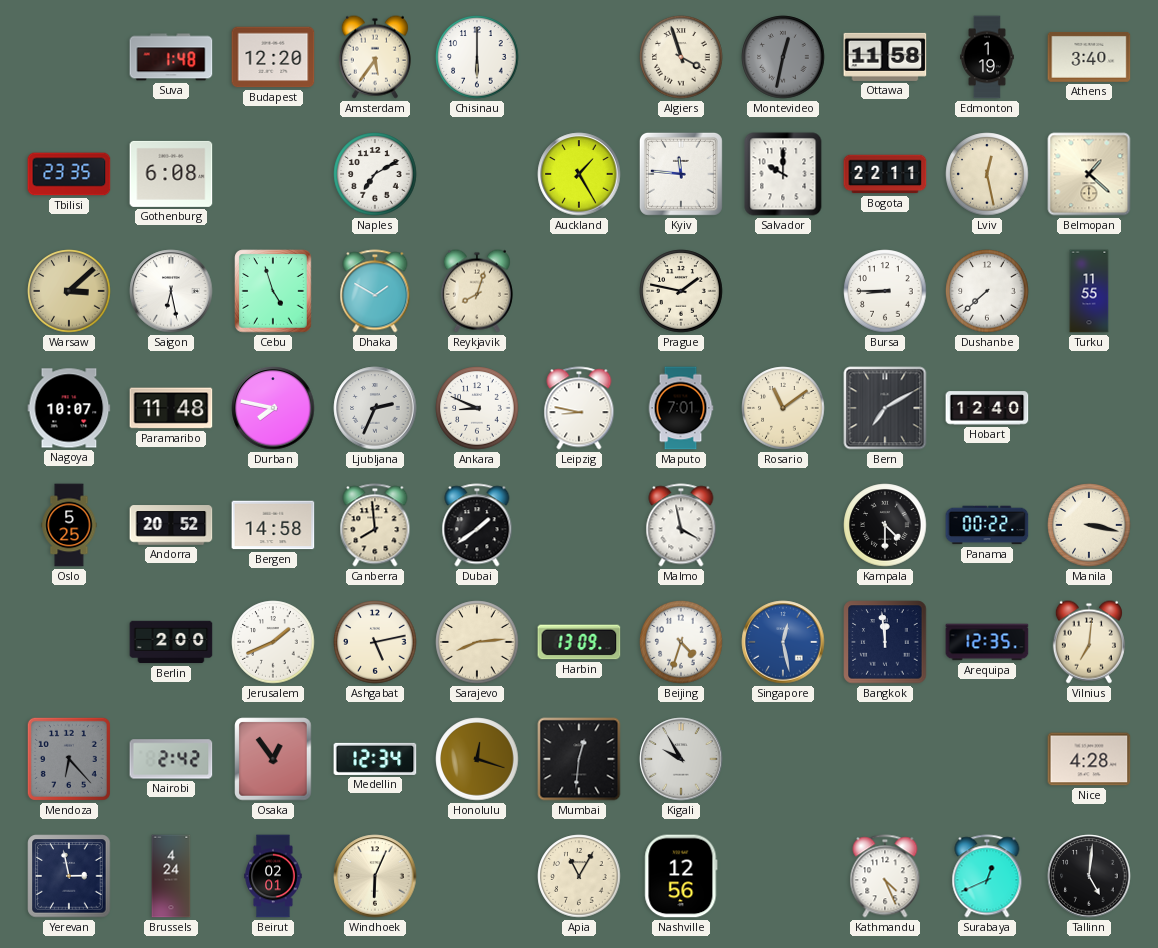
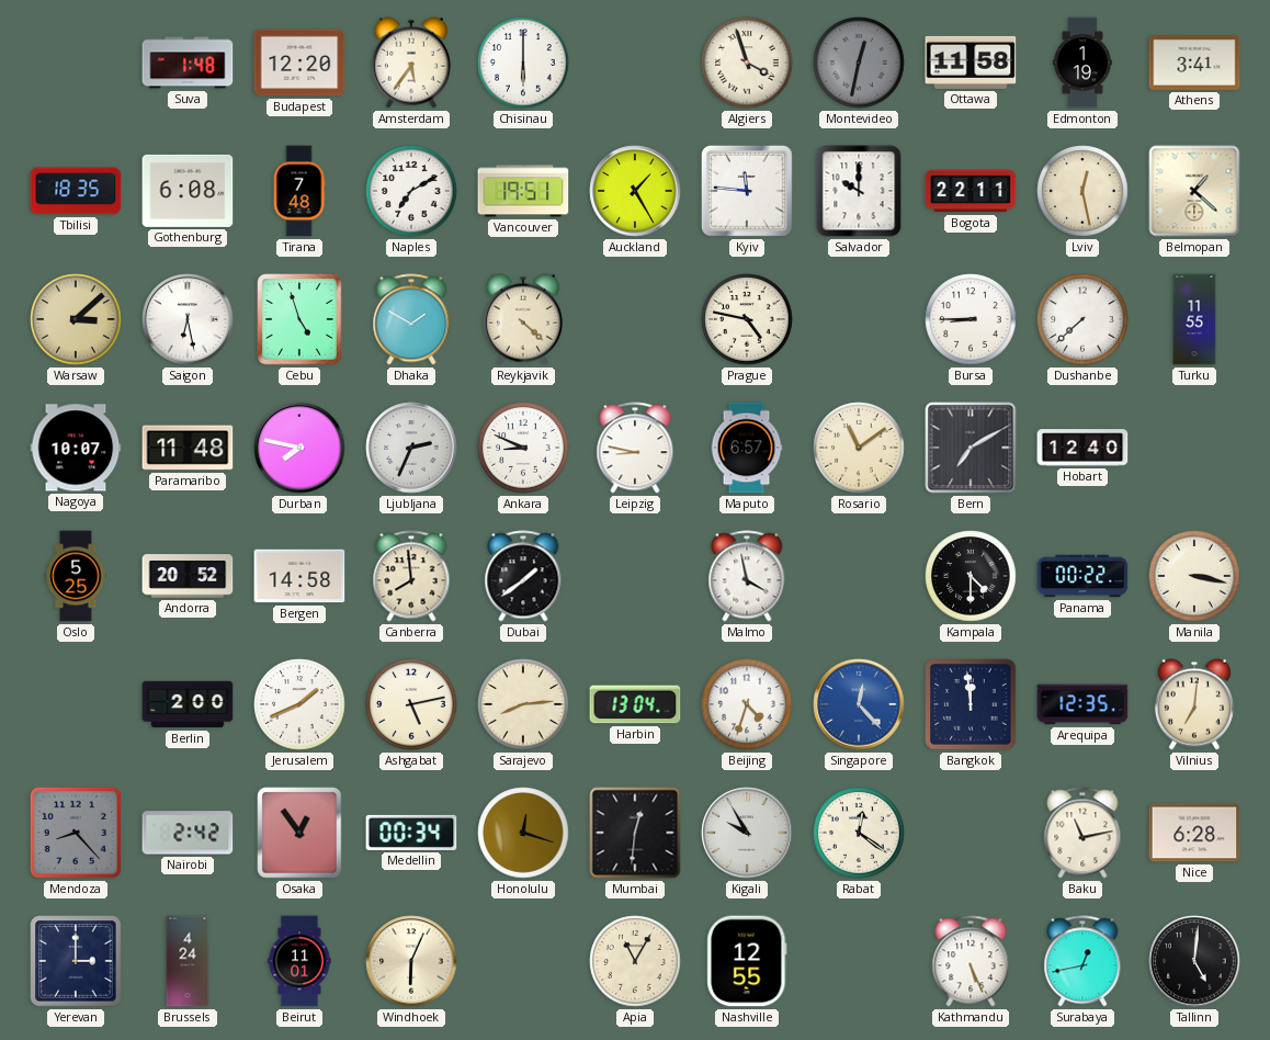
Athens: 3:40 -> 3:41 (1194, 63)
Tbilisi: 23:35 -> 18:35 (76, 191)
Tirana: none -> 7:48 (299, 191)
Vancouver: none -> 19:51 (523, 191)
Reykjavik: 8:03 -> 4:22 (523, 319)
Prague: 1:47 -> 4:47 (747, 319)
Maputo: 7:01 -> 6:57 (747, 448)
Harbin: 13:09 -> 13:04 (635, 704)
Singapore: 12:28 -> 12:23 (859, 704)
Mendoza: 6:23 -> 8:23 (76, 833)
Medellin: 12:34 -> 00:34 (411, 833)
Rabat: none -> 12:21 (859, 833)
Baku: none -> 11:13 (1082, 833)
Nice: 4:28 -> 6:28 (1194, 833)
Yerevan: 2:58 -> 3:00 (76, 961)
Beirut: 02:01 -> 11:01 (299, 961)
Nashville: 12:56 -> 12:55 (747, 961)
Kathmandu: 4:26 -> 5:26 (971, 961)
Surabaya: 12:41 -> 12:43 (1082, 961)
